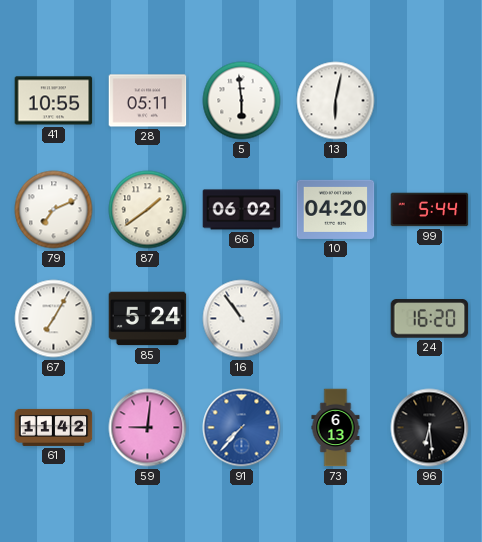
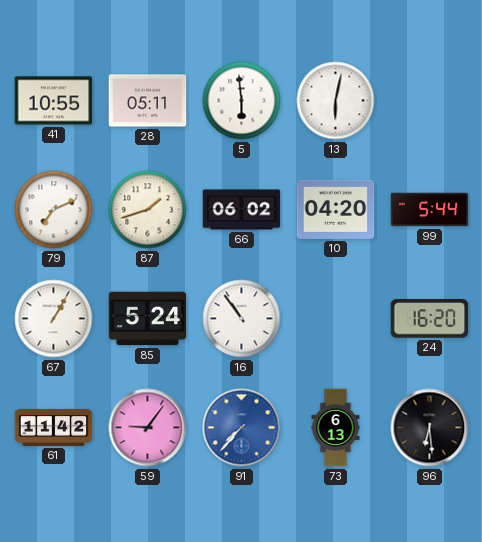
87: 1:39 -> 1:42 (148, 210)
67: 7:05 -> 1:05 (54, 319)
59: 9:01 -> 9:06 (148, 428)
